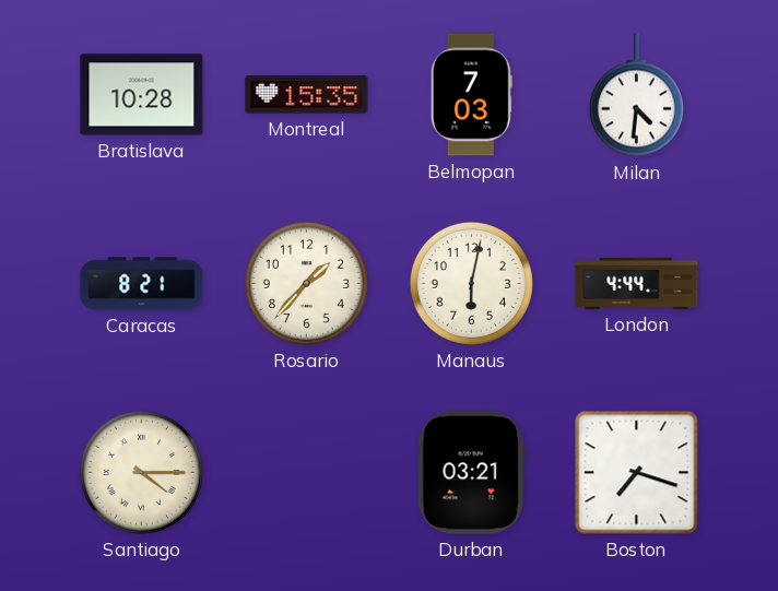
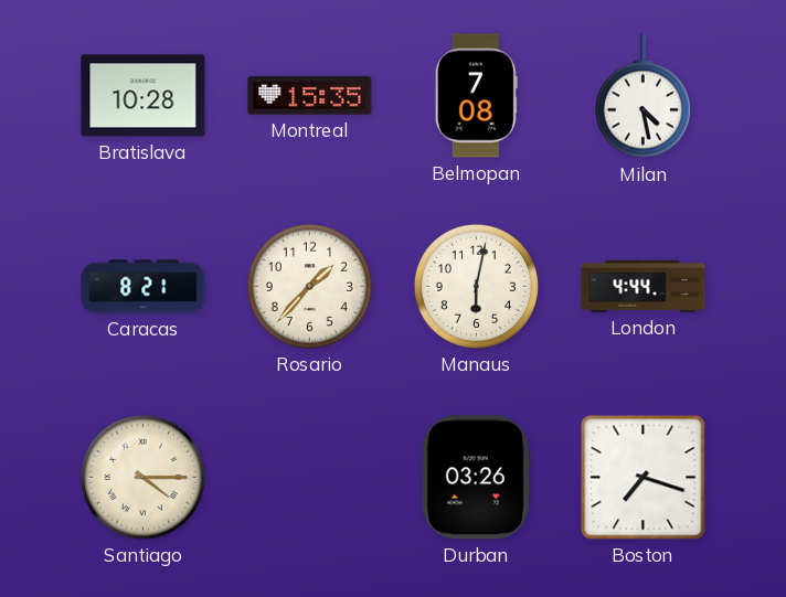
Belmopan: 7:03 -> 7:08 (476, 96)
Milan: 4:31 -> 4:28 (642, 96)
Durban: 03:21 -> 03:26 (476, 478)
